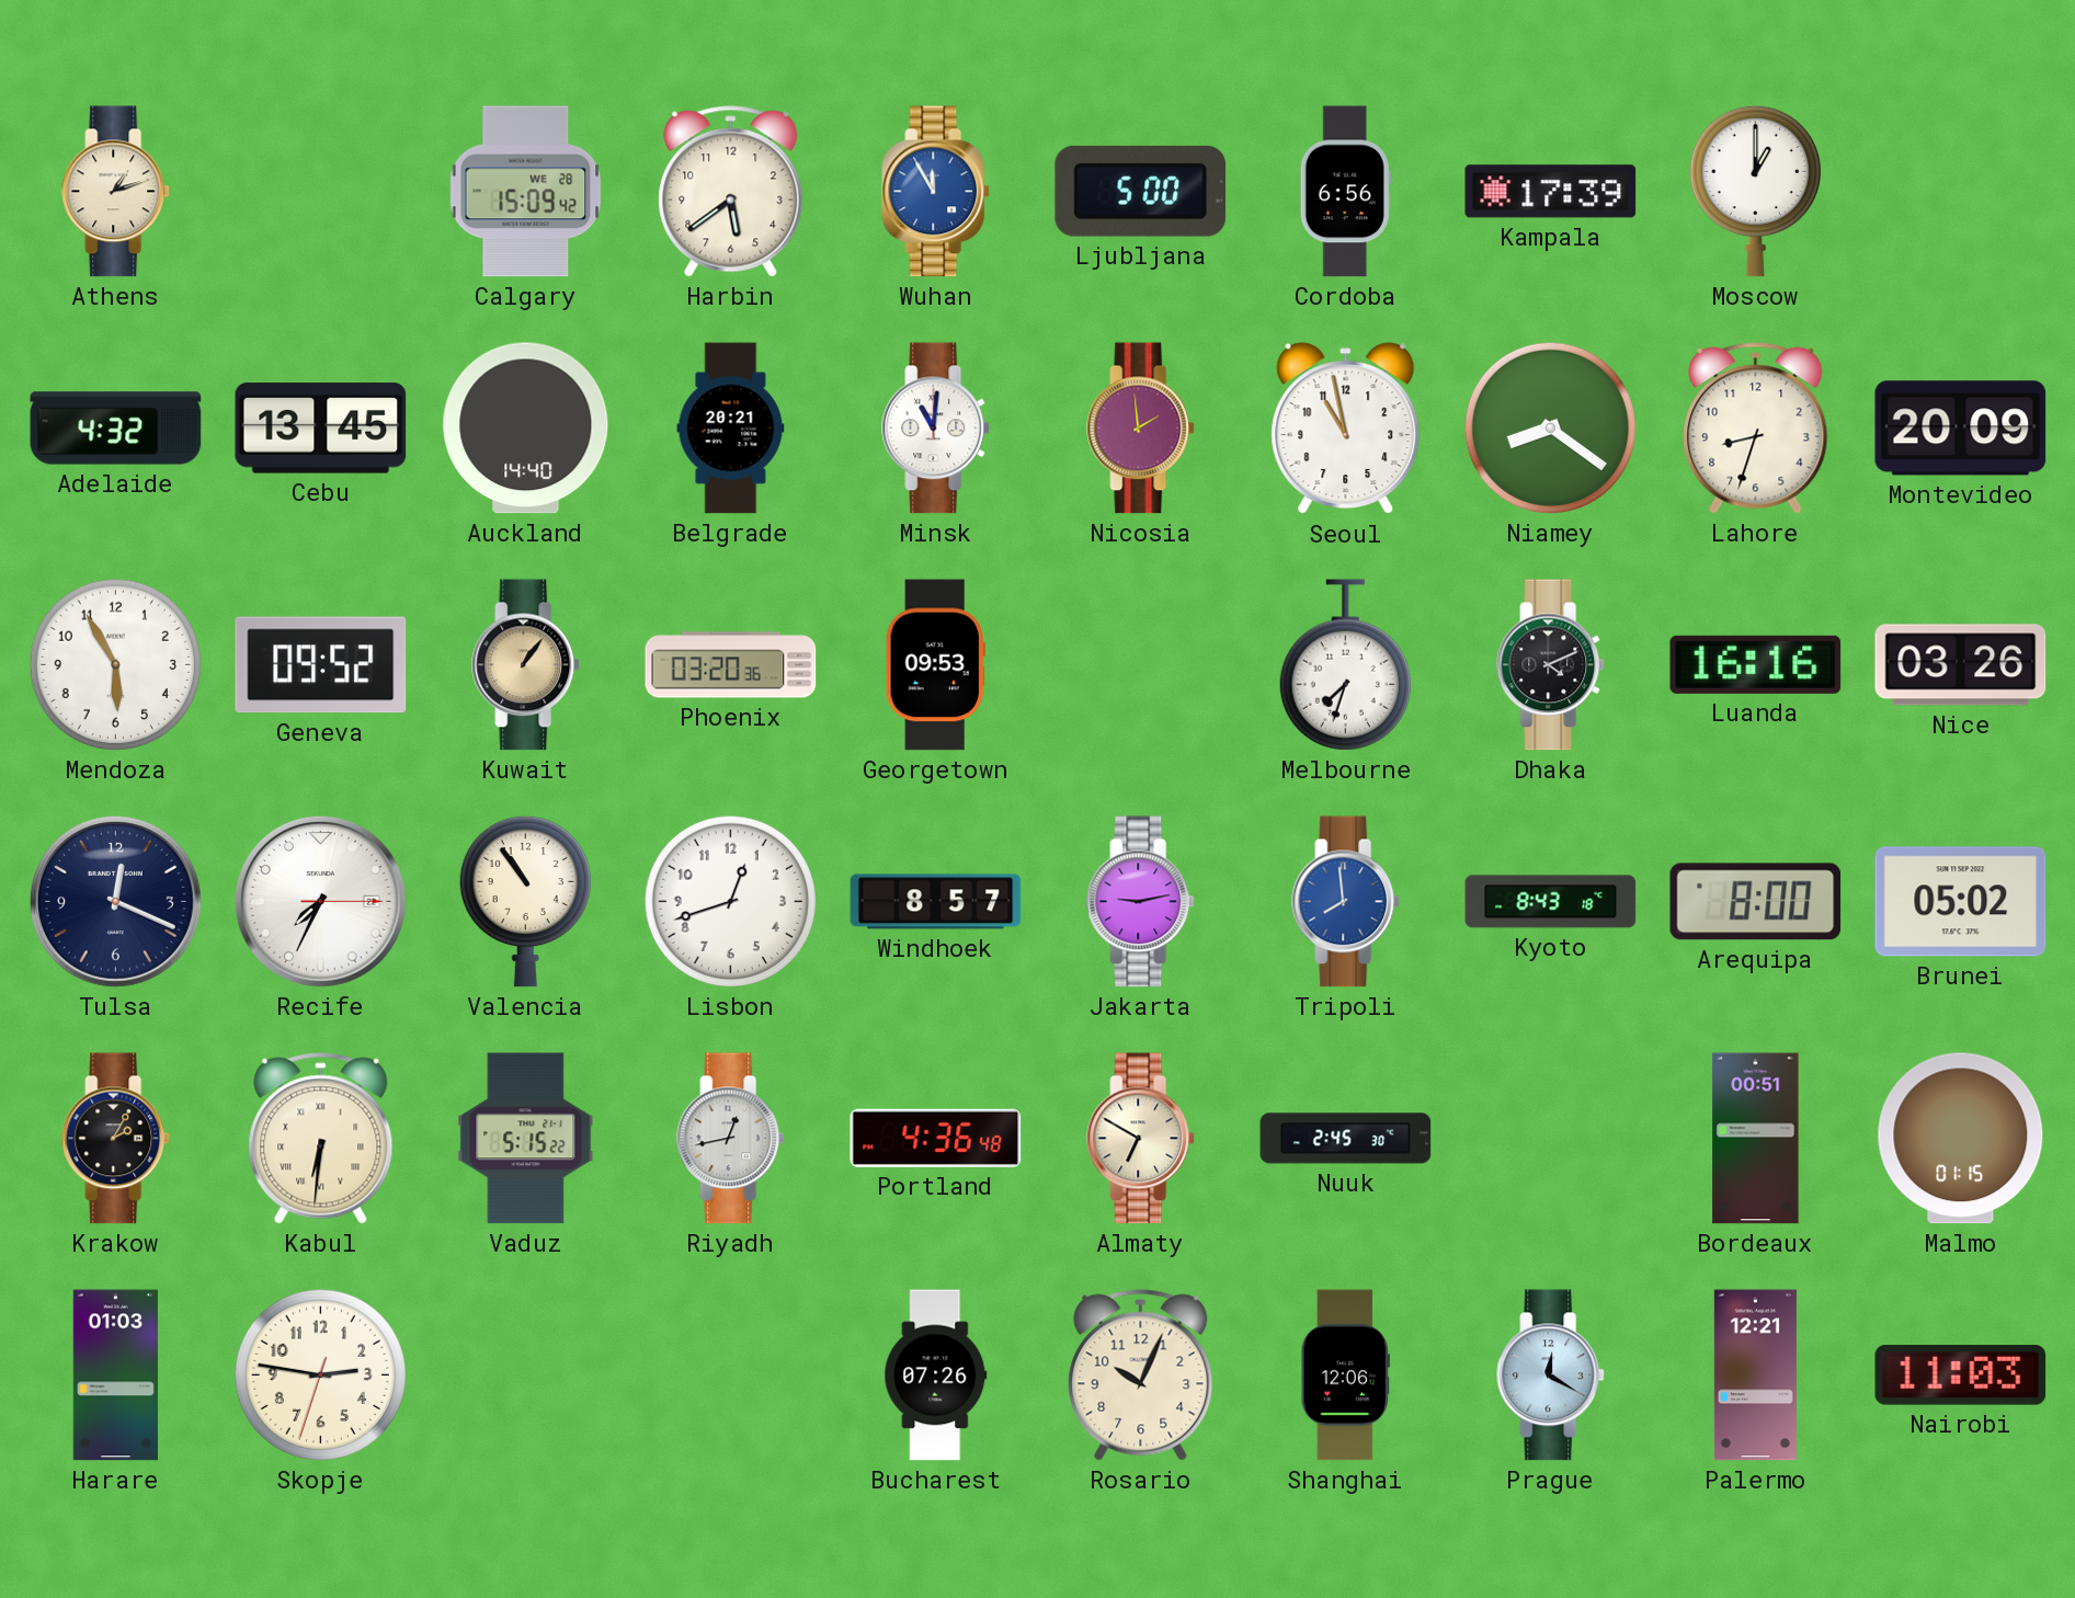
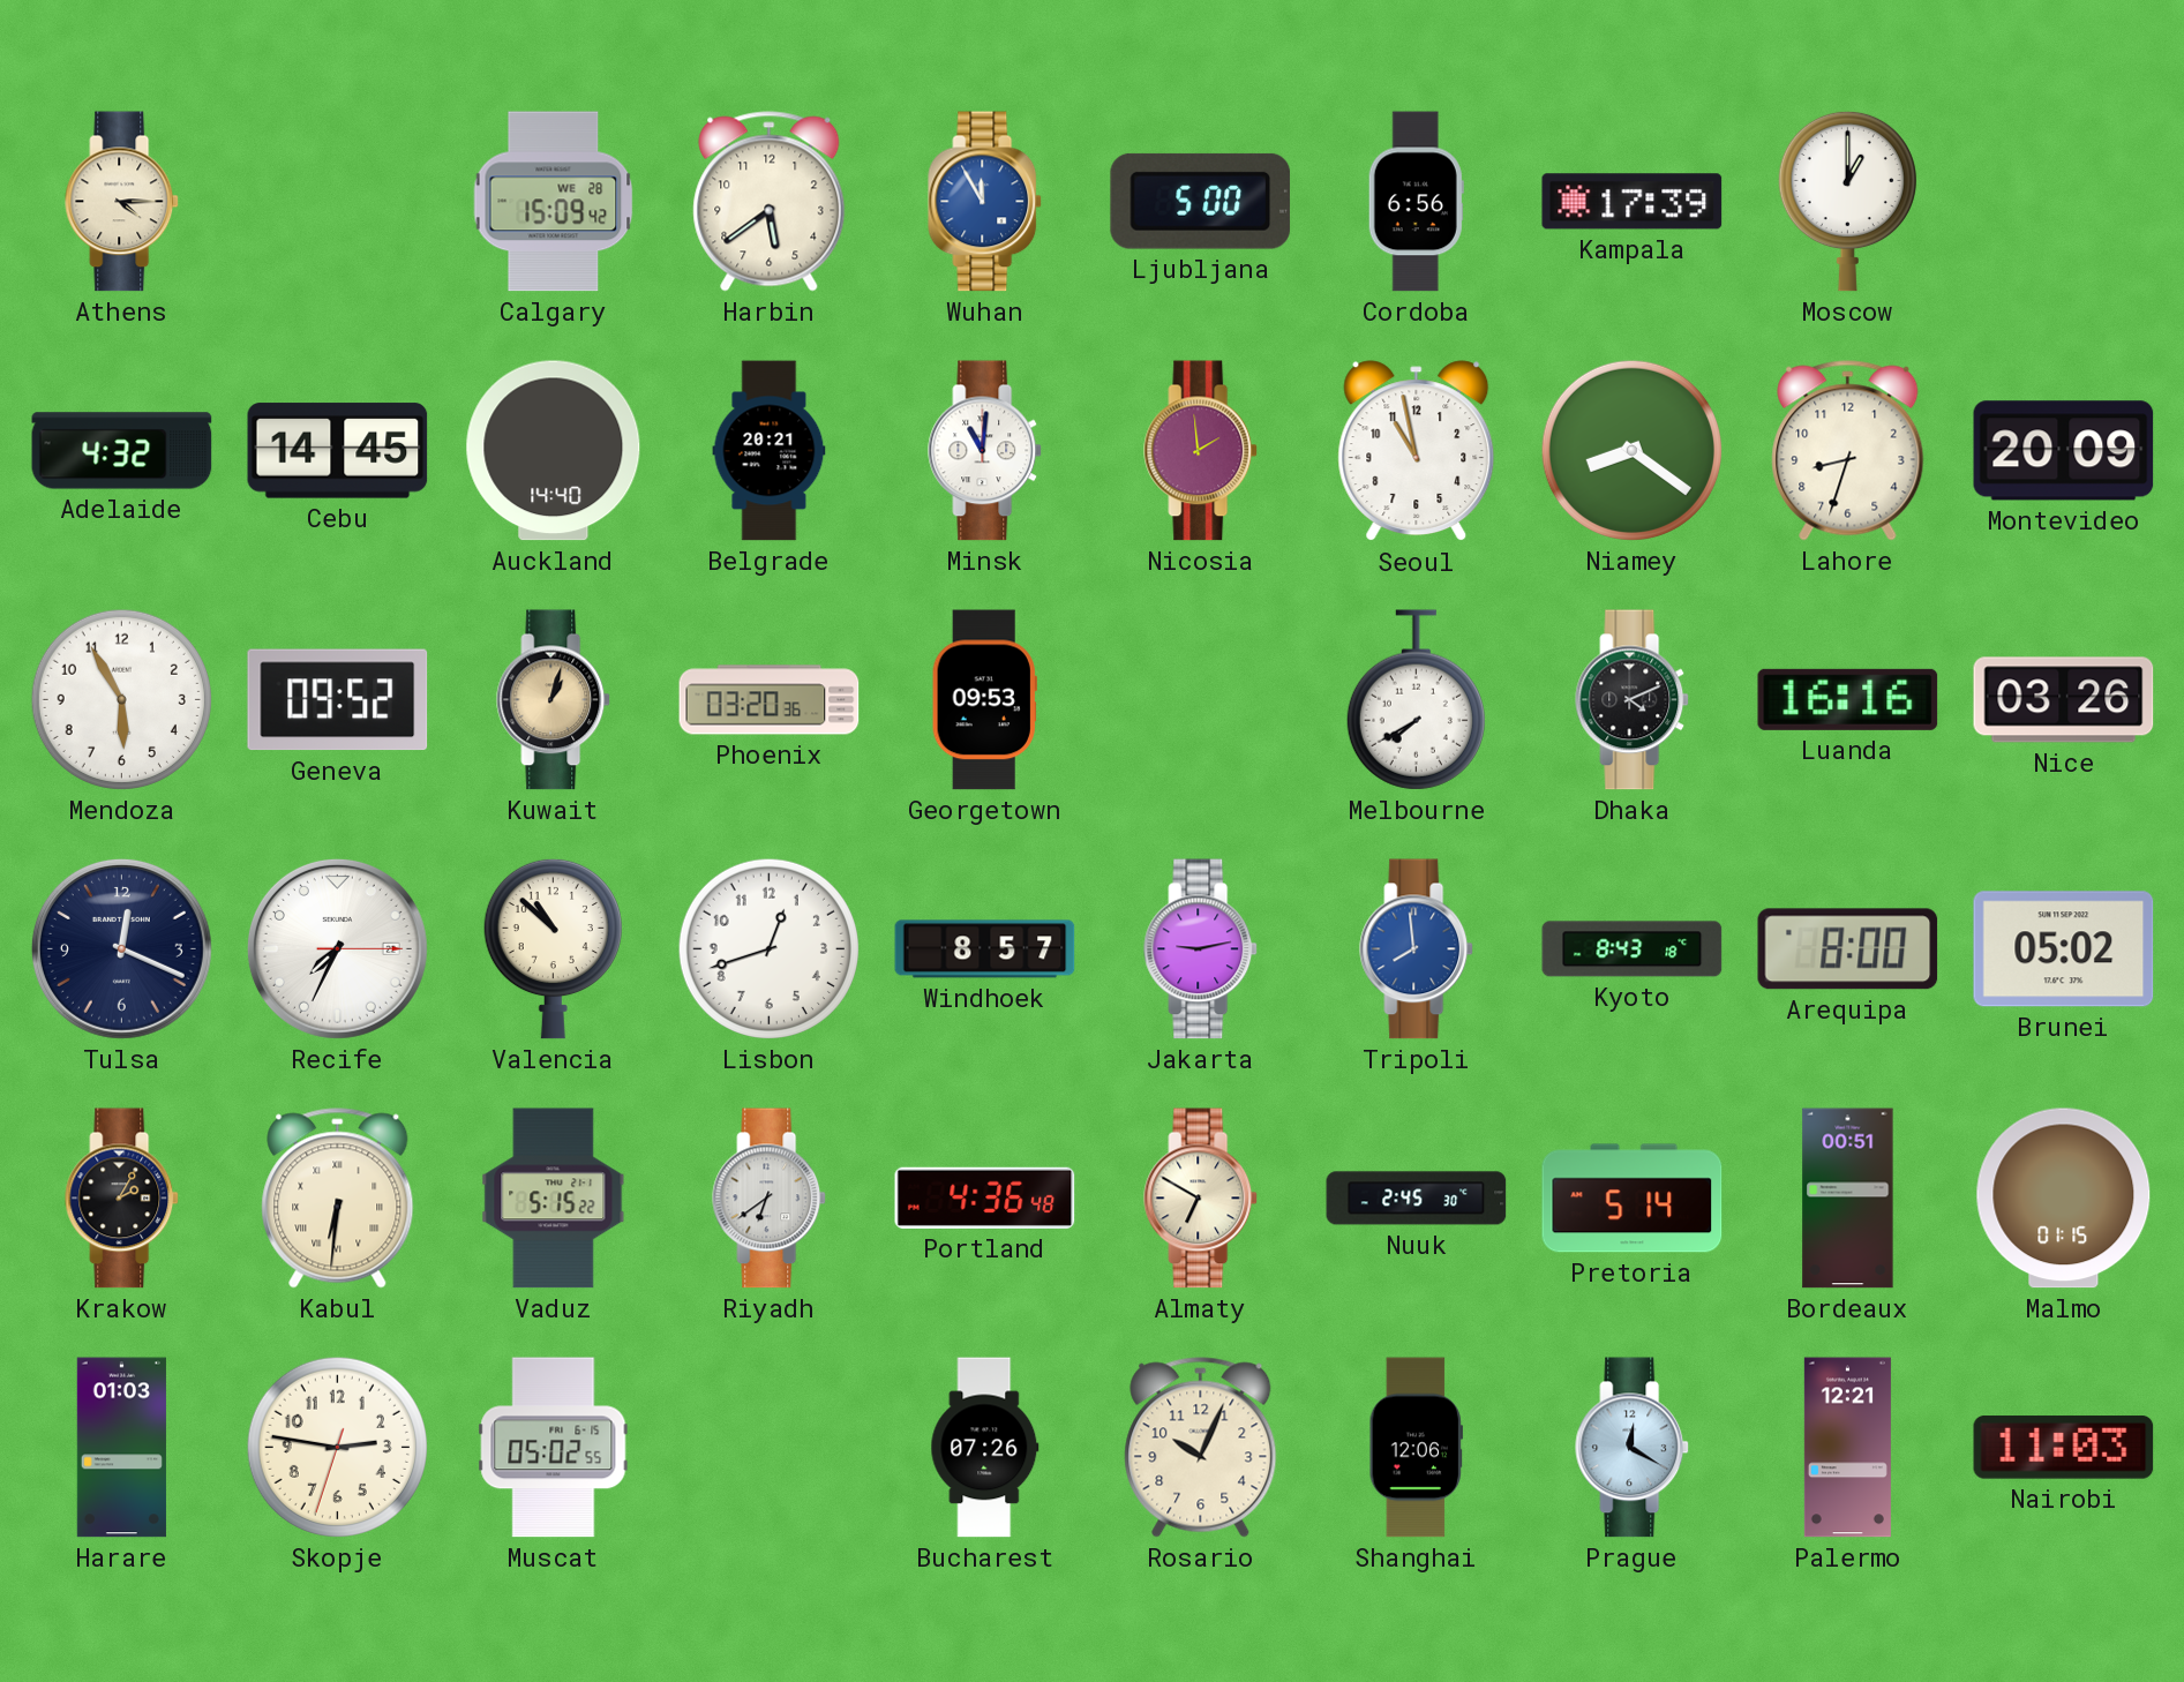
Athens: 1:12 -> 4:15 (122, 202)
Cebu: 13:45 -> 14:45 (338, 451)
Kuwait: 1:06 -> 1:03 (554, 700)
Melbourne: 7:33 -> 7:40 (1416, 700)
Valencia: 10:54 -> 10:52 (553, 948)
Riyadh: 12:43 -> 6:39 (770, 1199)
Pretoria: none -> 5:14 (1633, 1199)
Muscat: none -> 05:02 (554, 1448)
